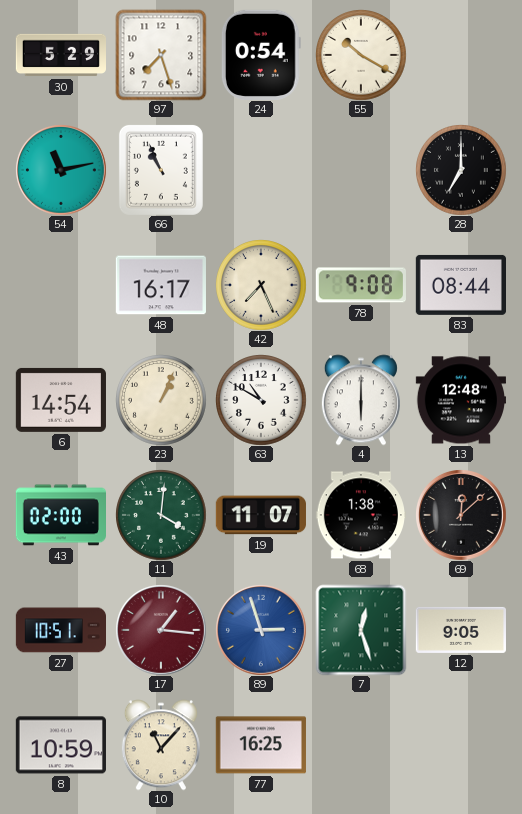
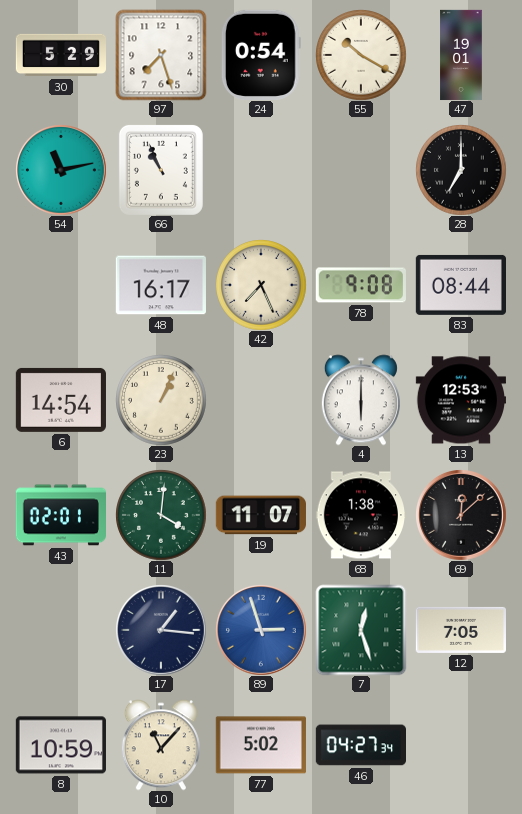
47: none -> 19:01 (461, 55)
63: 10:50 -> none (261, 400)
13: 12:48 -> 12:53 (460, 400)
43: 02:00 -> 02:01 (60, 515)
27: 10:51 -> none (60, 630)
17 dial: burgundy -> navy (161, 630)
12: 9:05 -> 7:05 (460, 630)
77: 16:25 -> 5:02 (261, 745)
46: none -> 04:27 (360, 745)
